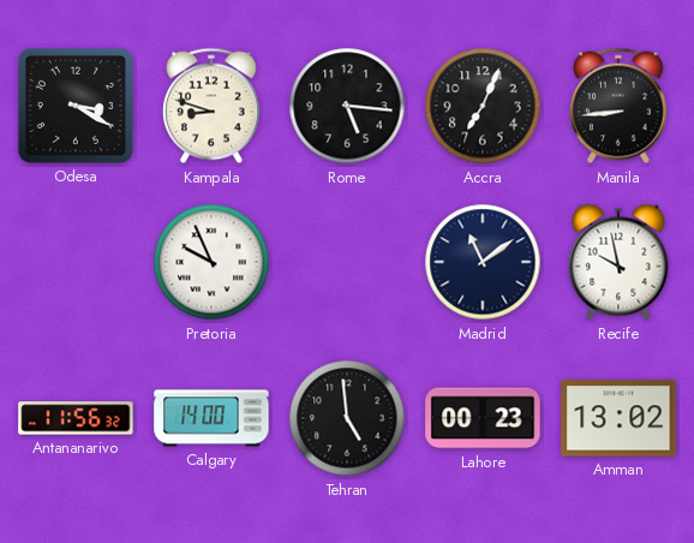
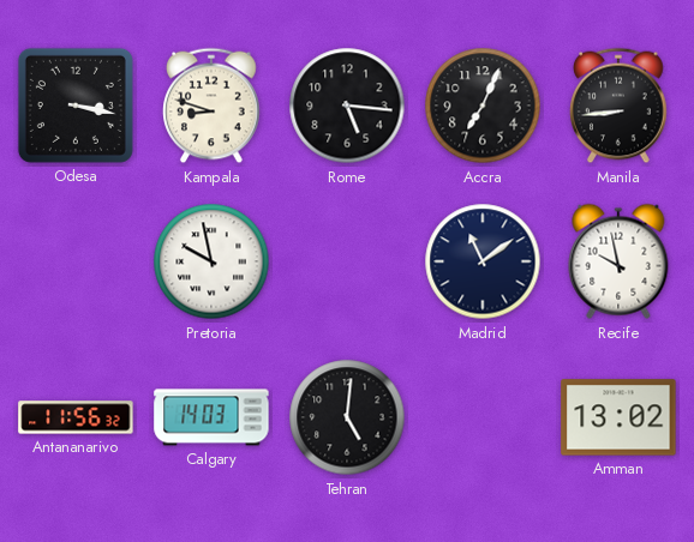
Odesa: 3:20 -> 3:17 (76, 106)
Pretoria: 9:56 -> 9:58 (211, 261)
Calgary: 14:00 -> 14:03 (211, 417)
Tehran: 4:59 -> 5:01 (347, 417)
Lahore: 00:23 -> none (483, 418)
